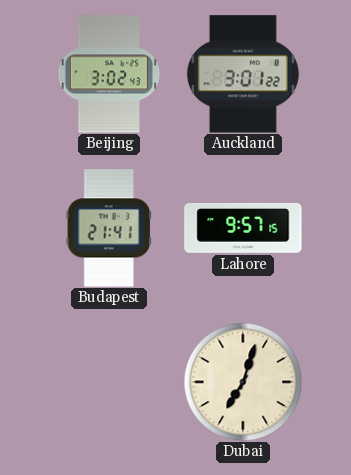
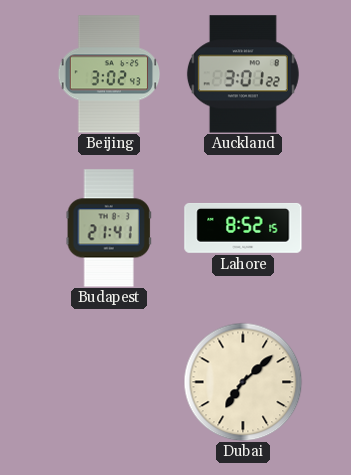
Lahore: 9:57 -> 8:52 (243, 228)
Dubai: 7:03 -> 7:08 (243, 382)
